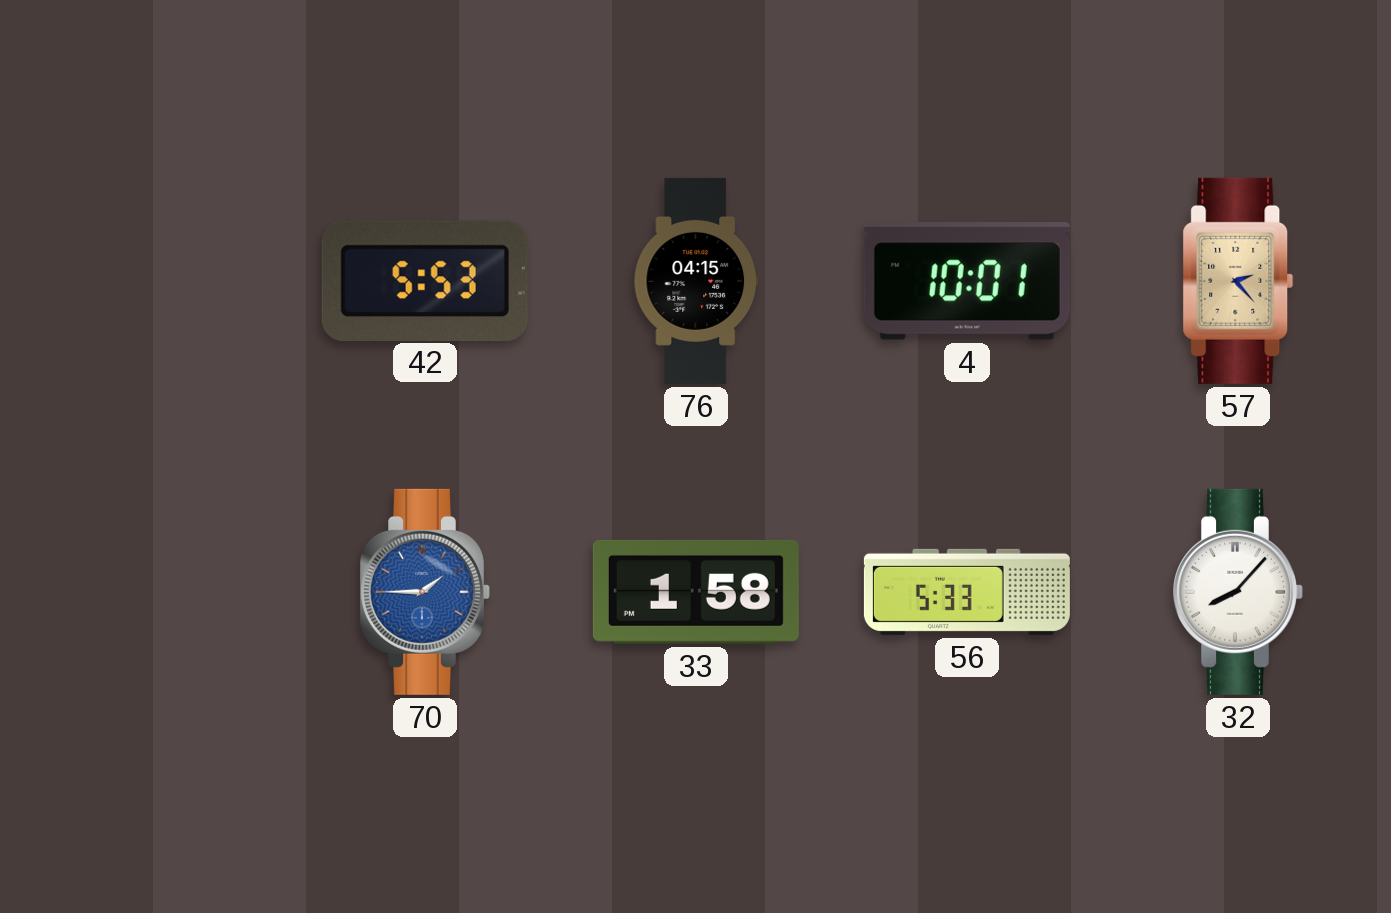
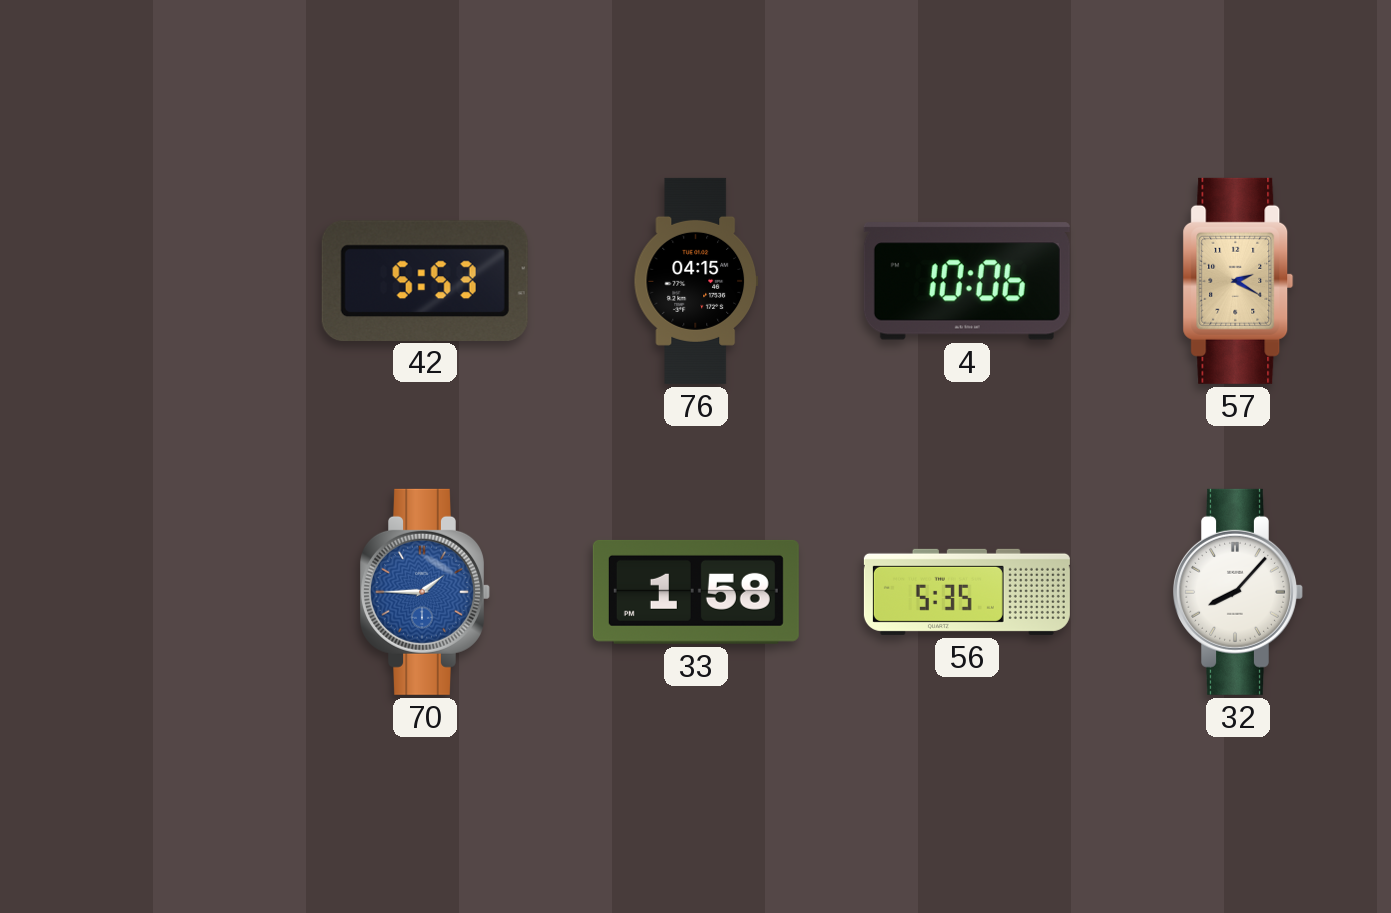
4: 10:01 -> 10:06 (967, 281)
57: 2:23 -> 2:20 (1238, 281)
56: 5:33 -> 5:35 (967, 592)
